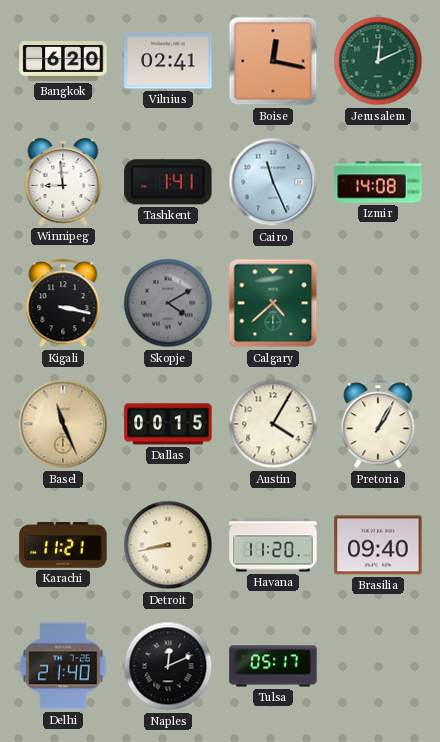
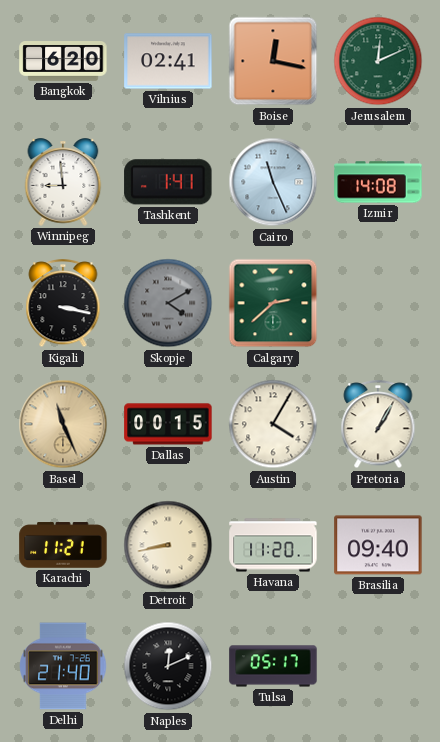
Calgary: 4:38 -> 2:38 (273, 303)
